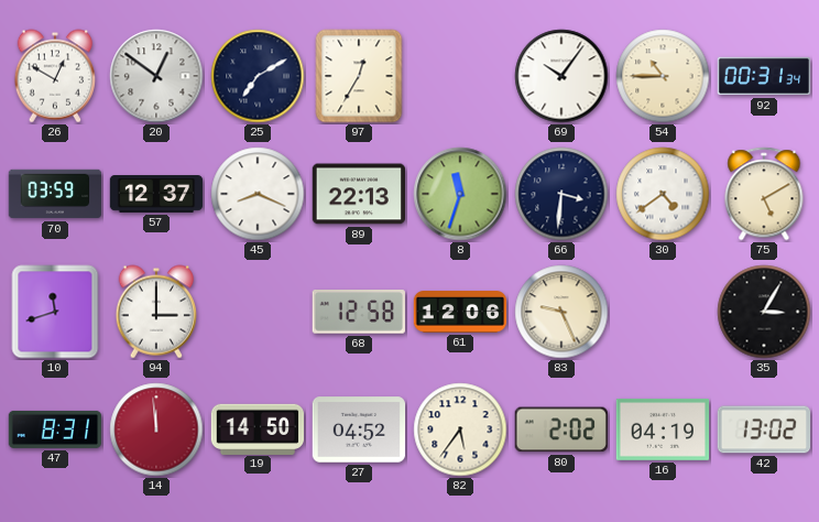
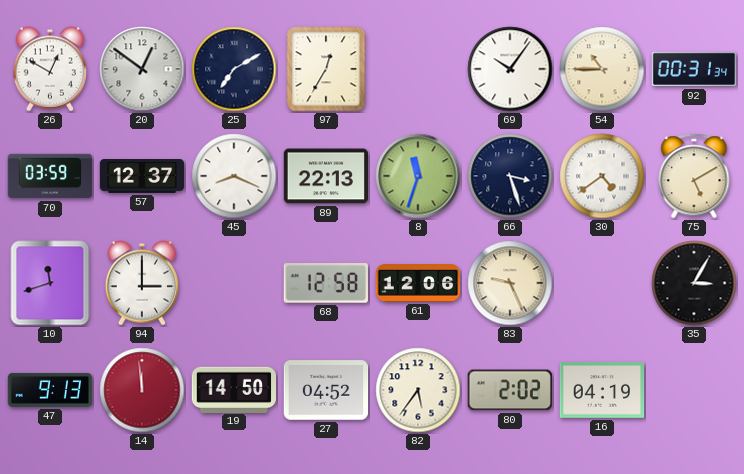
66: 3:31 -> 3:27 (510, 176)
47: 8:31 -> 9:13 (50, 390)
42: 13:02 -> none (764, 429)
